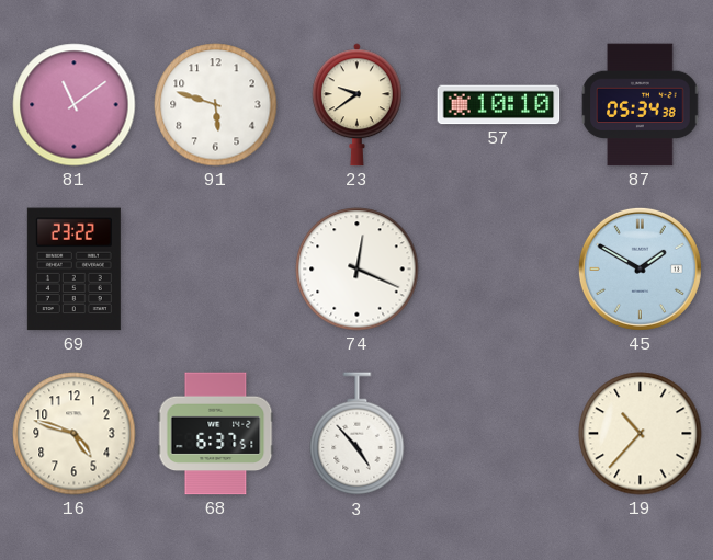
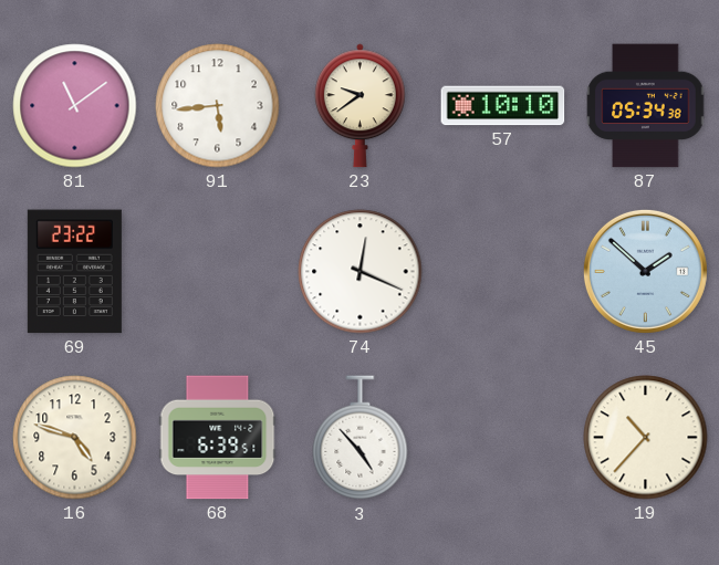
91: 5:48 -> 5:44 (218, 106)
45: 1:50 -> 1:52 (645, 271)
68: 6:37 -> 6:39 (218, 438)
